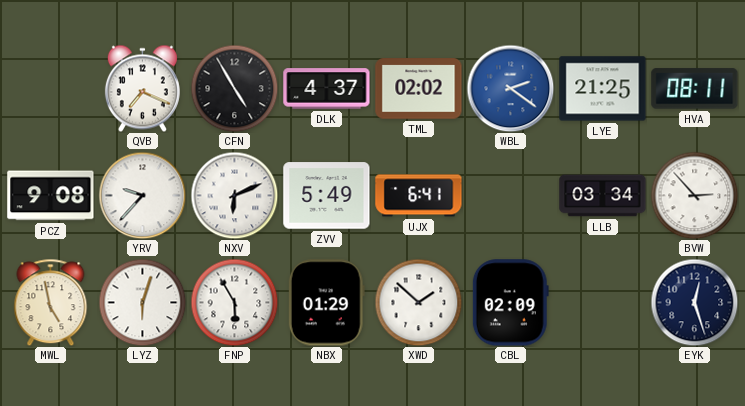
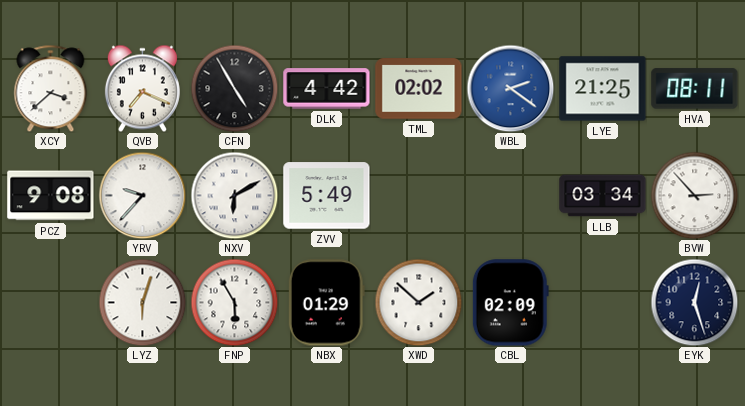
XCY: none -> 3:38 (51, 88)
DLK: 4:37 -> 4:42 (327, 89)
NXV: 6:11 -> 6:10 (234, 195)
UJX: 6:41 -> none (419, 196)
MWL: 4:58 -> none (51, 302)
